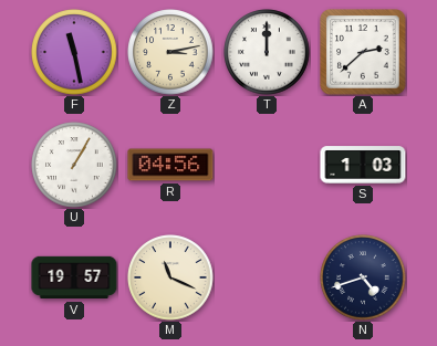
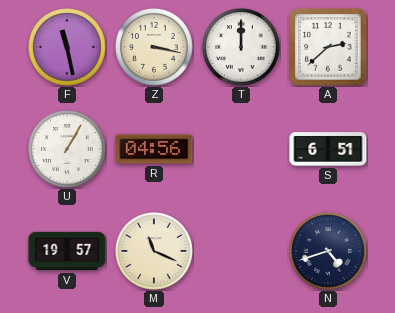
Z: 3:13 -> 3:17 (154, 47)
S: 1:03 -> 6:51 (328, 149)
